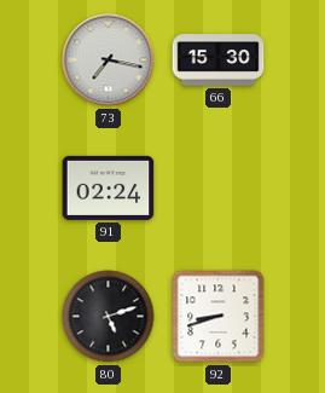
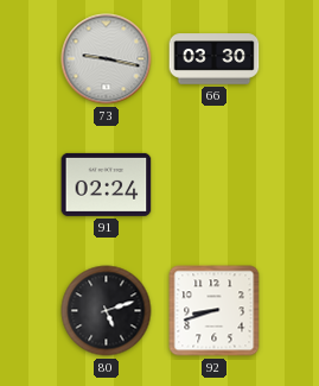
73: 7:17 -> 9:17 (107, 59)
66: 15:30 -> 03:30 (215, 59)
